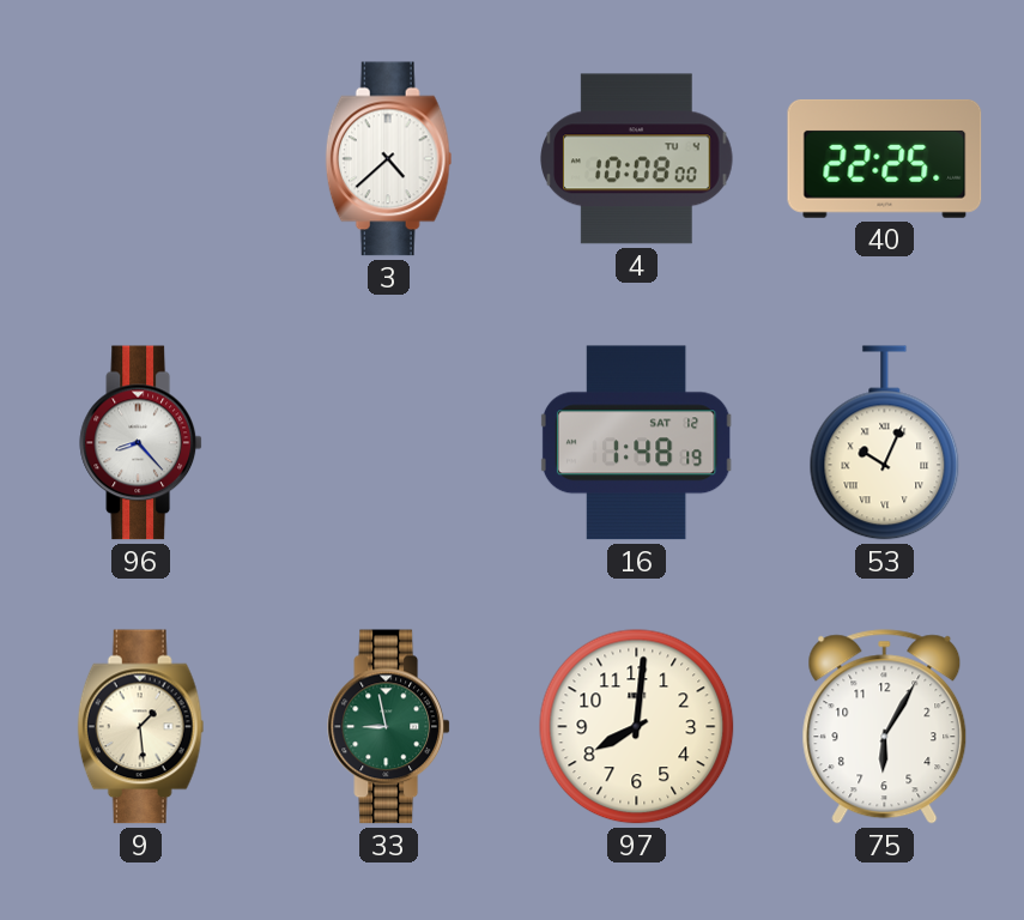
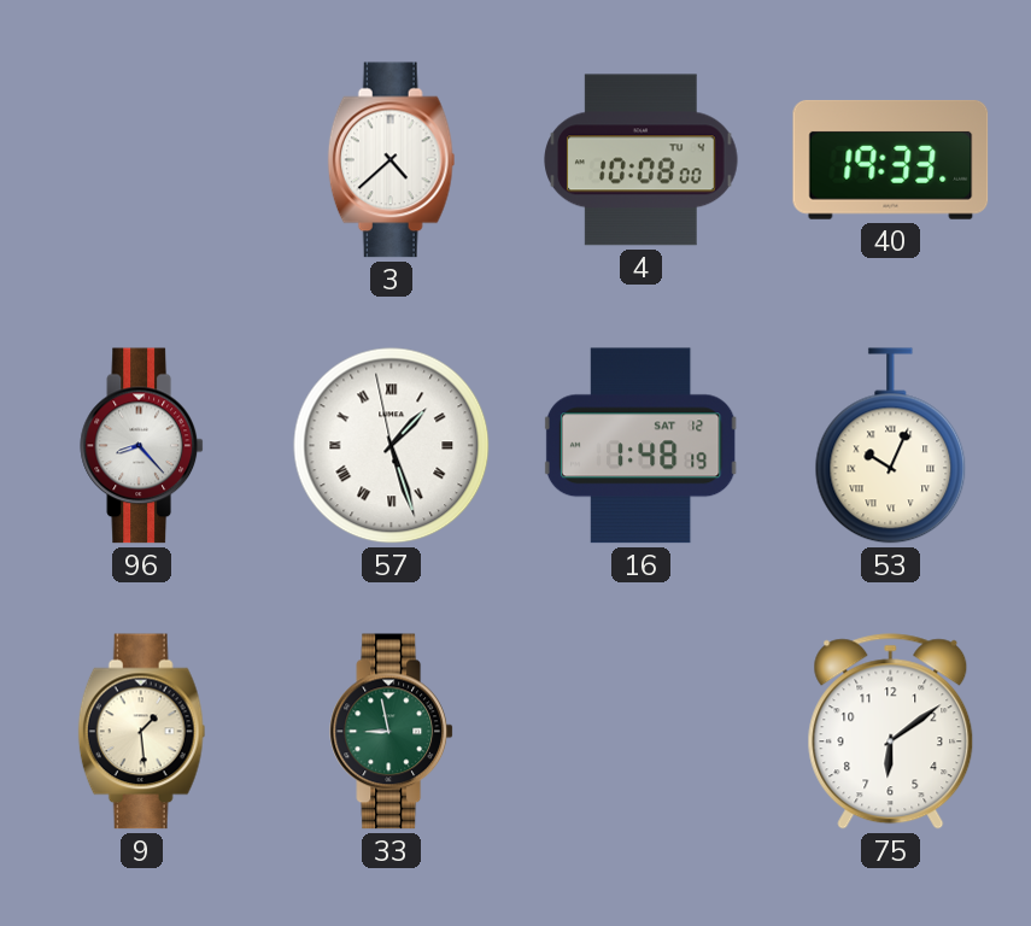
40: 22:25 -> 19:33 (891, 159)
57: none -> 1:26 (392, 446)
97: 8:01 -> none (637, 727)
75: 6:05 -> 6:09 (891, 732)
